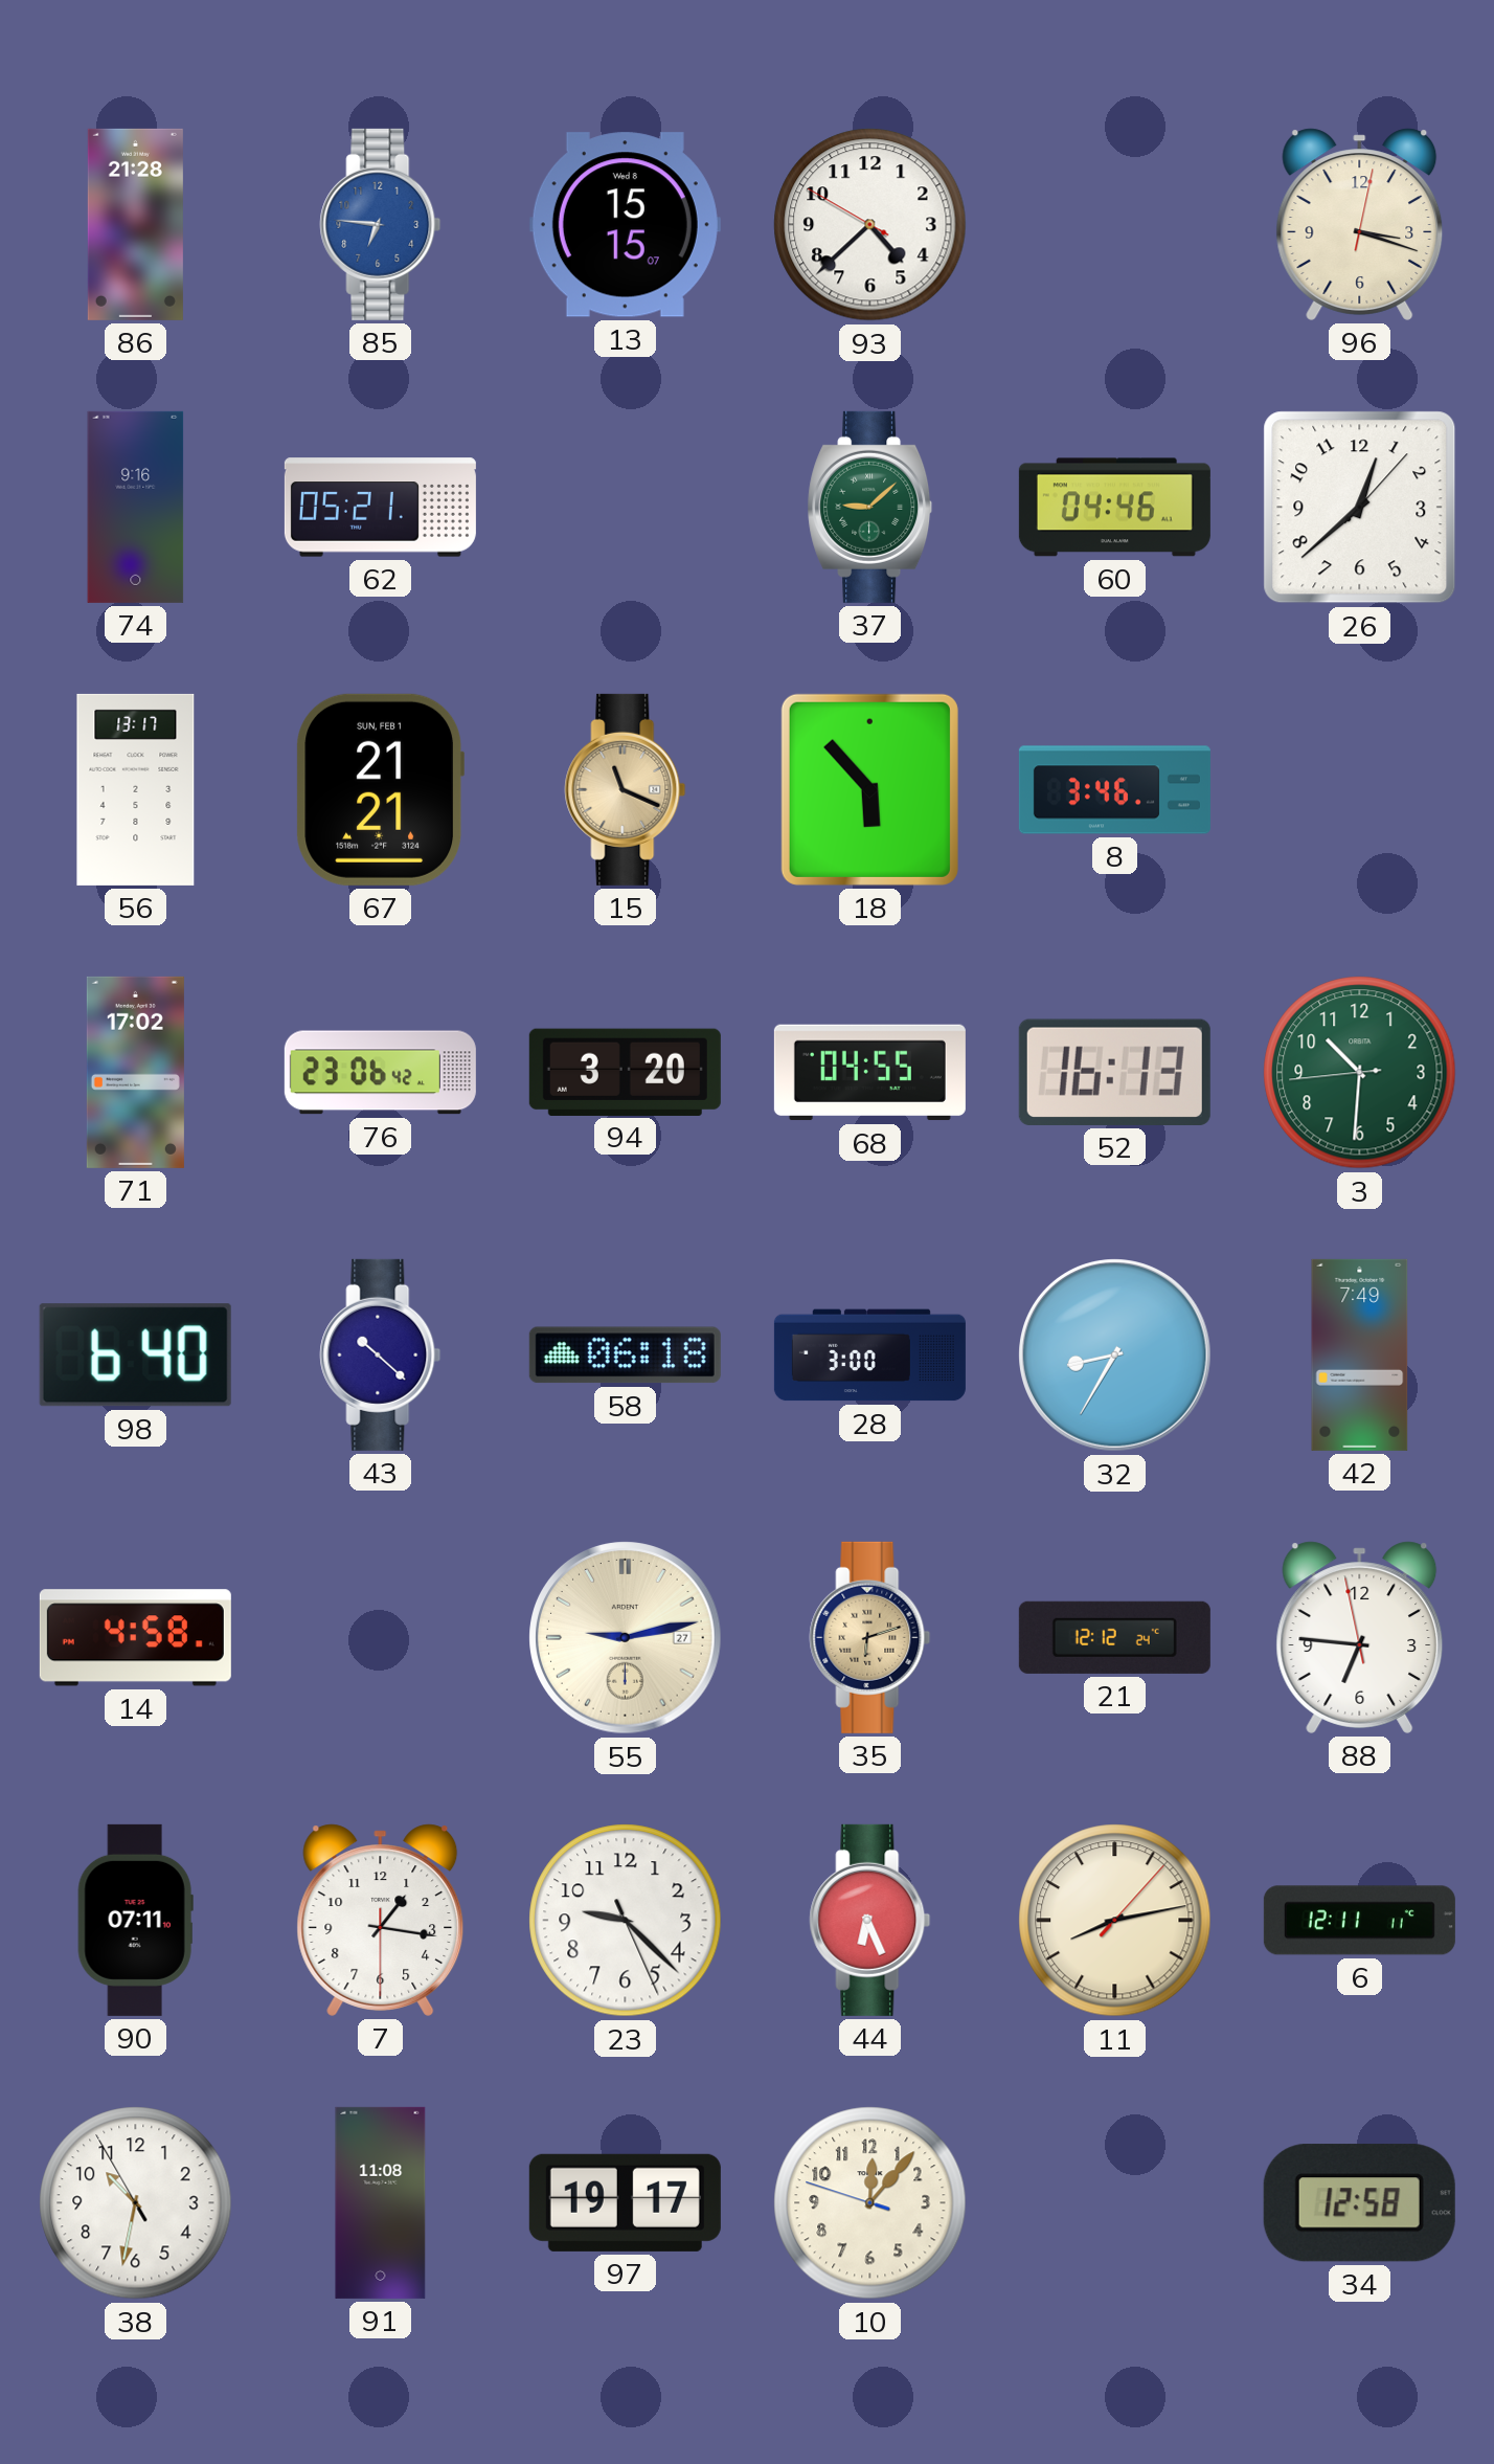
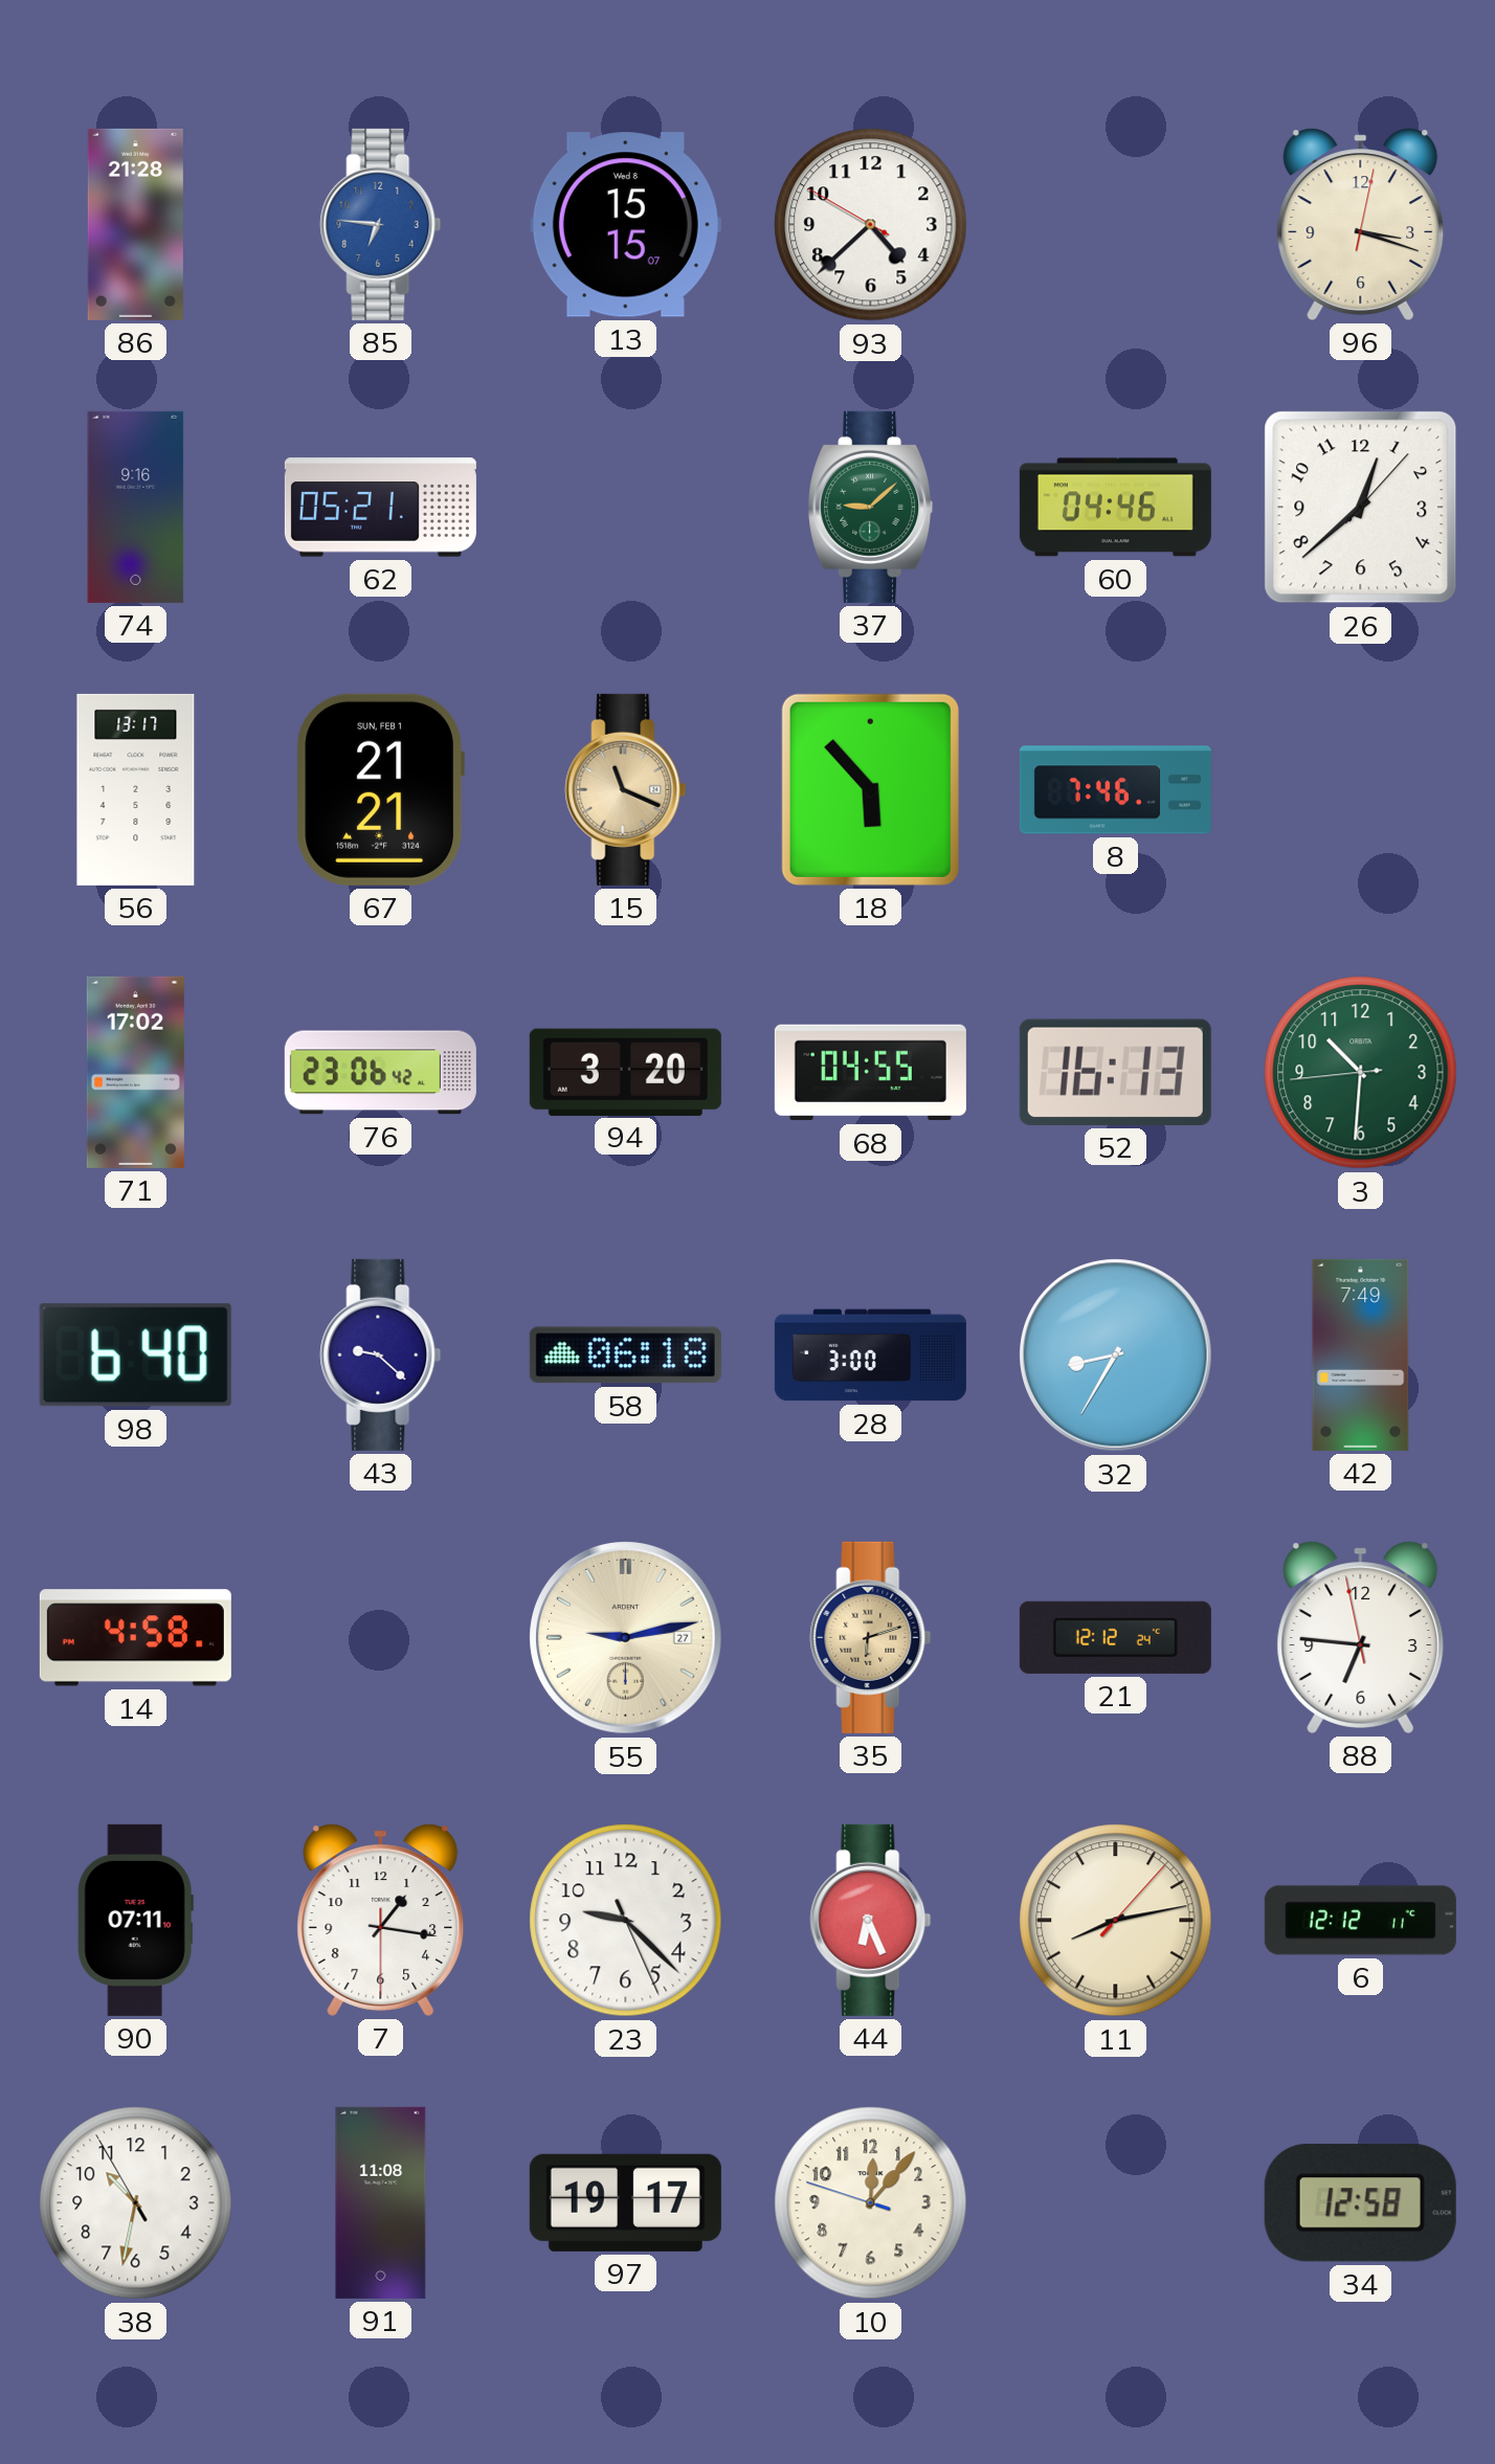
8: 3:46 -> 7:46 (1115, 790)
43: 10:22 -> 9:22 (381, 1354)
6: 12:11 -> 12:12 (1360, 1921)
